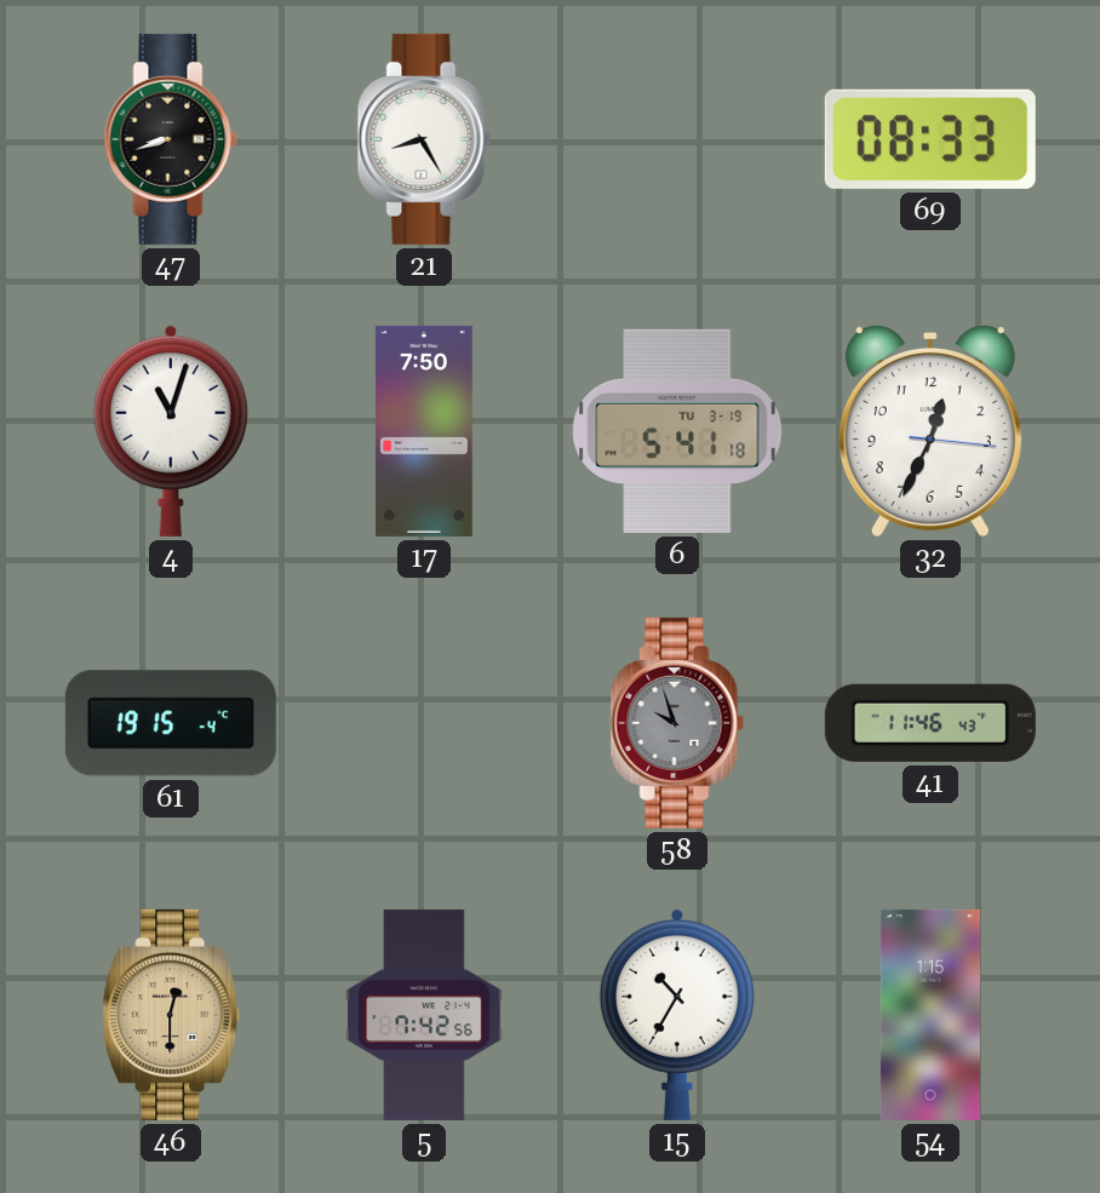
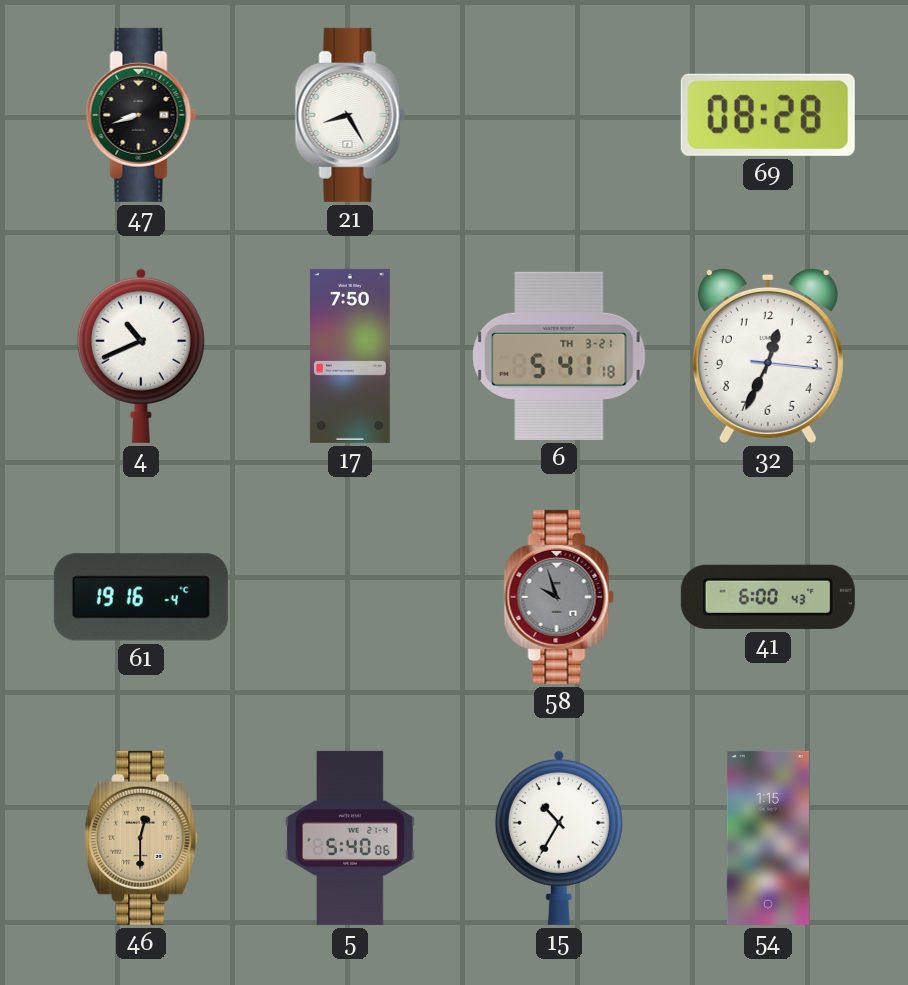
69: 08:33 -> 08:28 (768, 115)
4: 11:03 -> 10:41 (141, 356)
6 date: TU 3-19 -> TH 3-21 (559, 356)
61: 19:15 -> 19:16 (141, 597)
41: 11:46 -> 6:00 (768, 597)
5: 7:42 -> 5:40 (350, 838)
